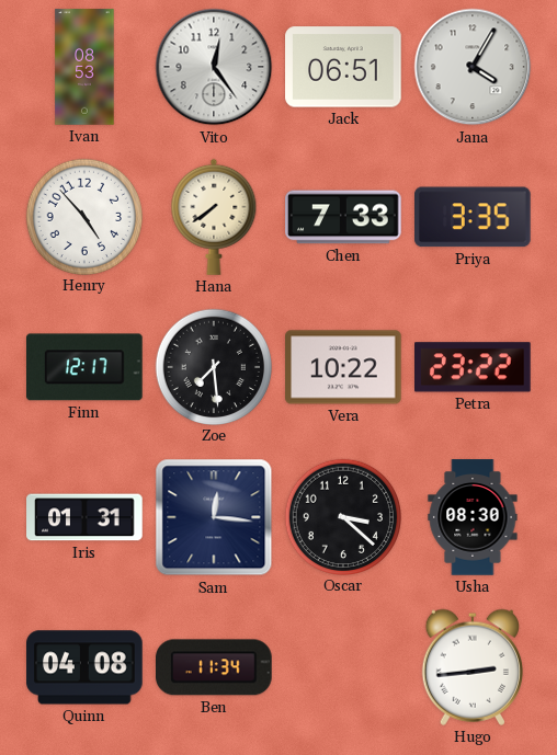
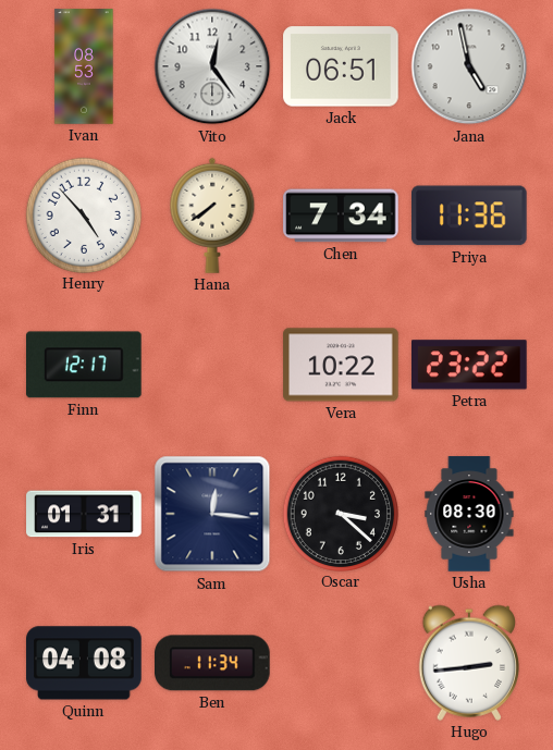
Jana: 4:05 -> 4:58 (469, 66)
Chen: 7:33 -> 7:34 (341, 216)
Priya: 3:35 -> 11:36 (470, 216)
Zoe: 7:29 -> none (213, 366)
